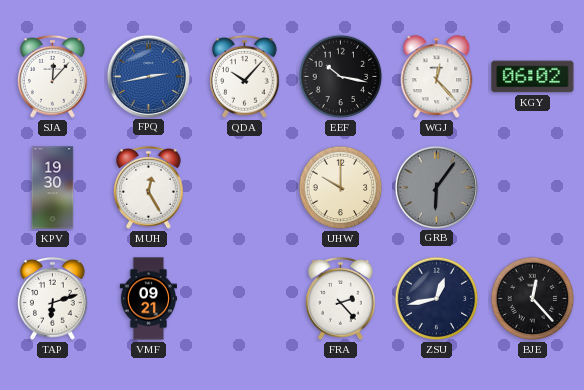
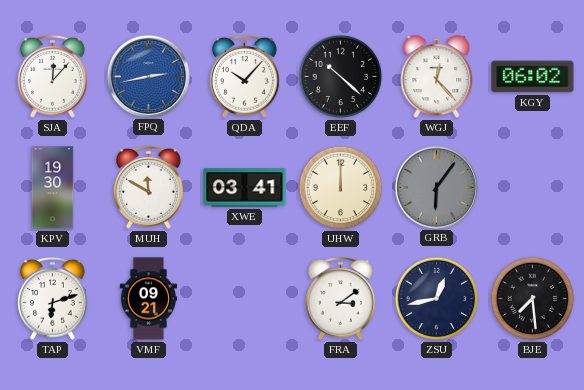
EEF: 10:17 -> 10:22 (341, 77)
MUH: 12:25 -> 11:50 (149, 187)
XWE: none -> 03:41 (245, 188)
UHW: 10:00 -> 12:00 (341, 188)
FRA: 2:23 -> 3:09 (341, 298)
BJE: 12:23 -> 7:29 (533, 299)
